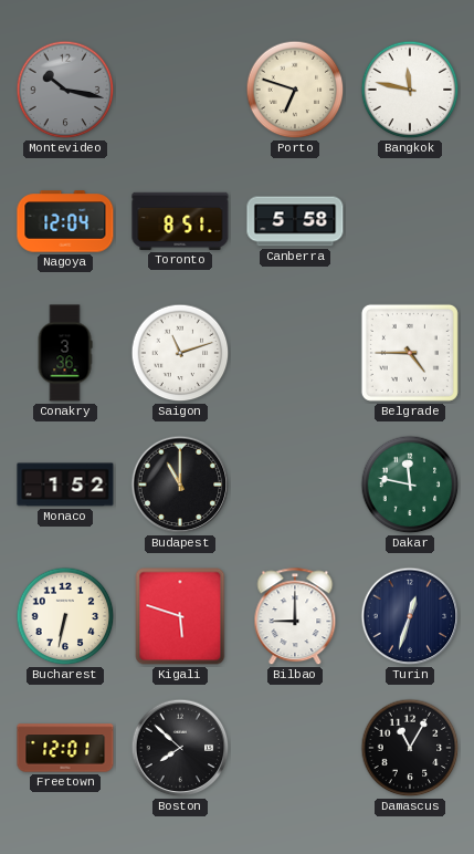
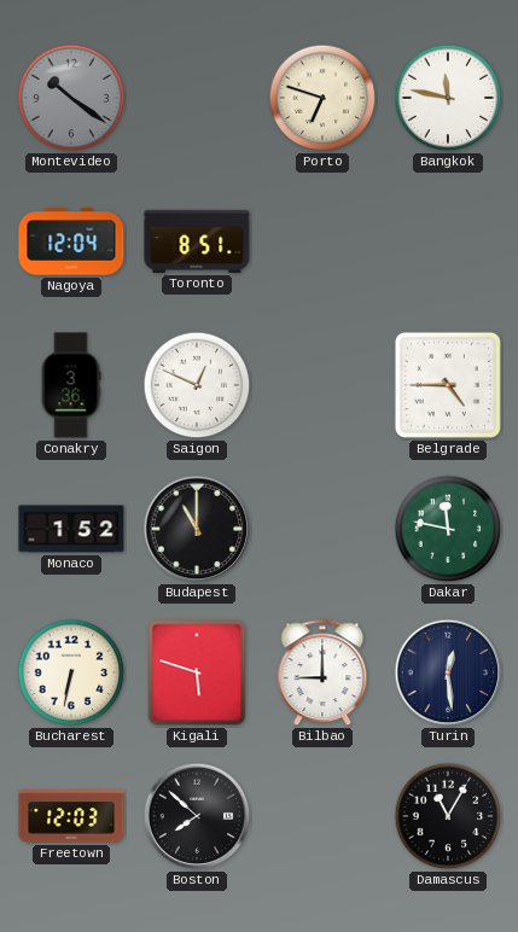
Montevideo: 10:17 -> 10:21 (71, 98)
Canberra: 5:58 -> none (295, 221)
Saigon: 11:12 -> 12:49 (197, 385)
Turin: 12:33 -> 12:29 (448, 672)
Freetown: 12:01 -> 12:03 (71, 816)
